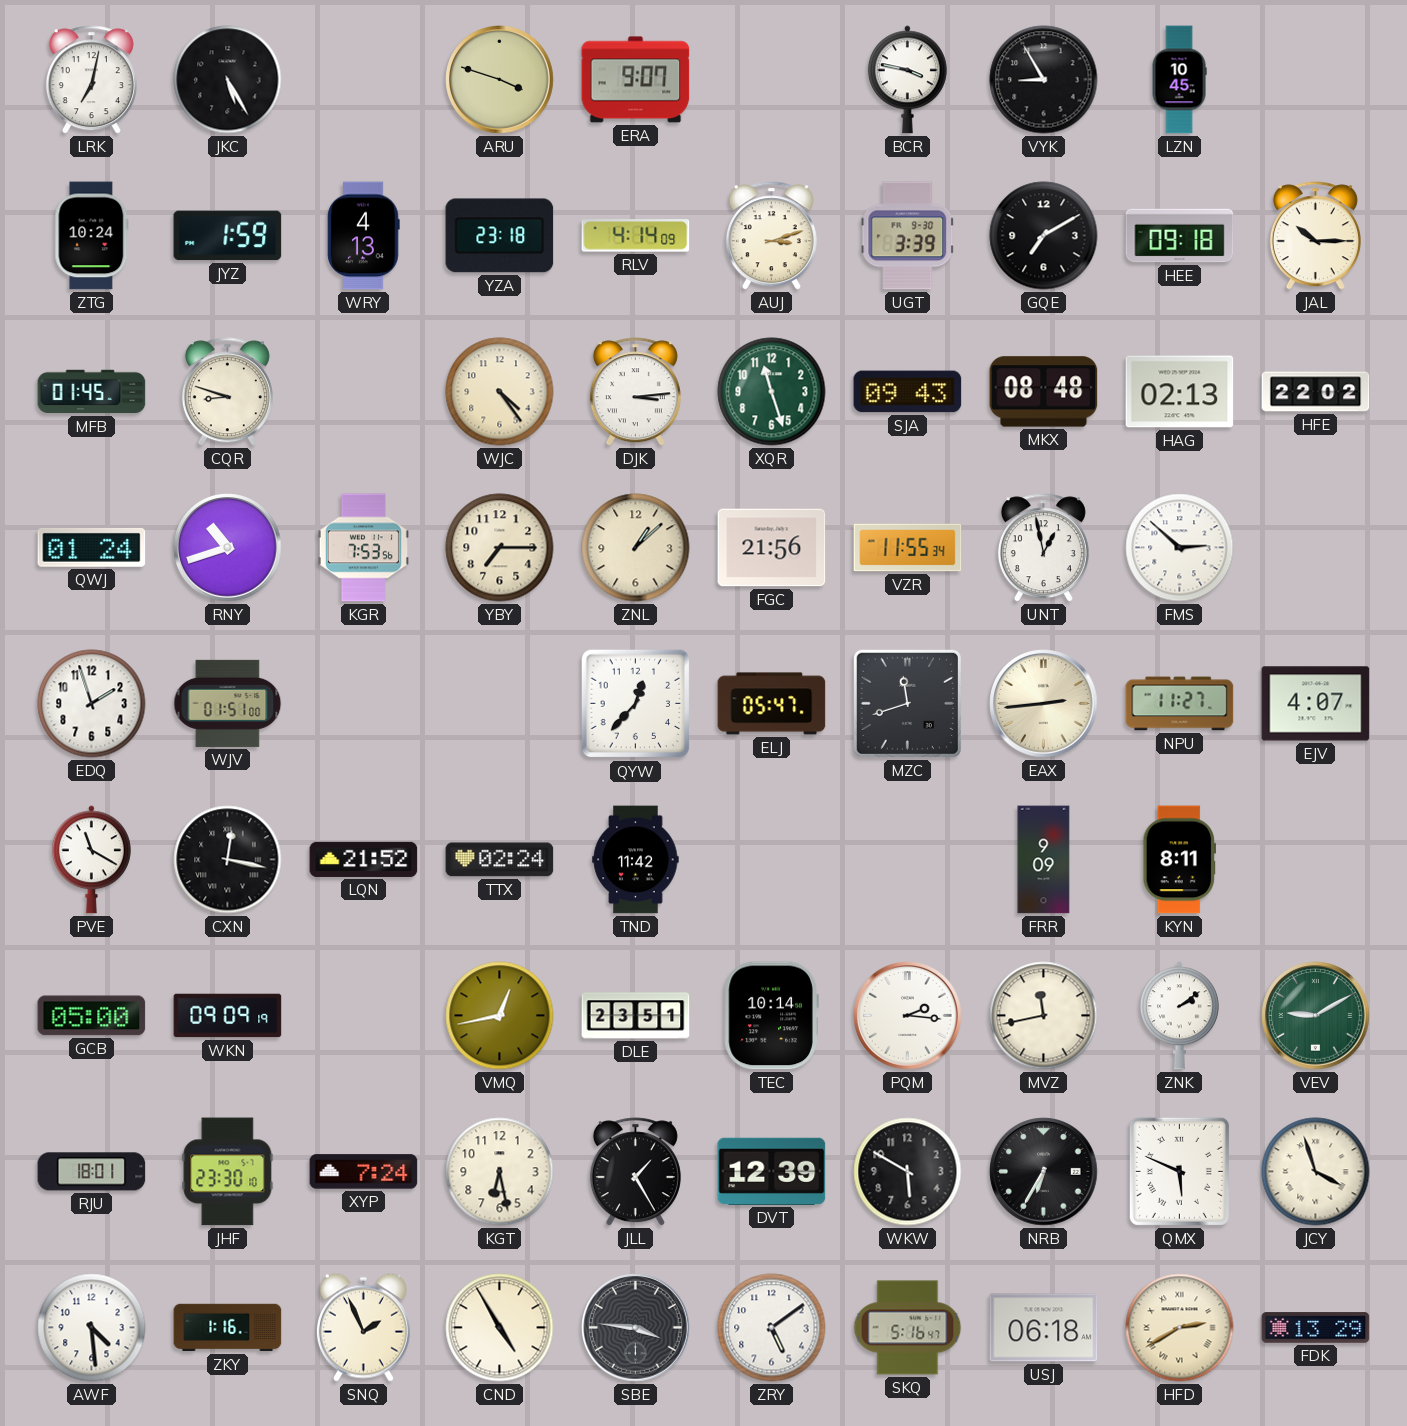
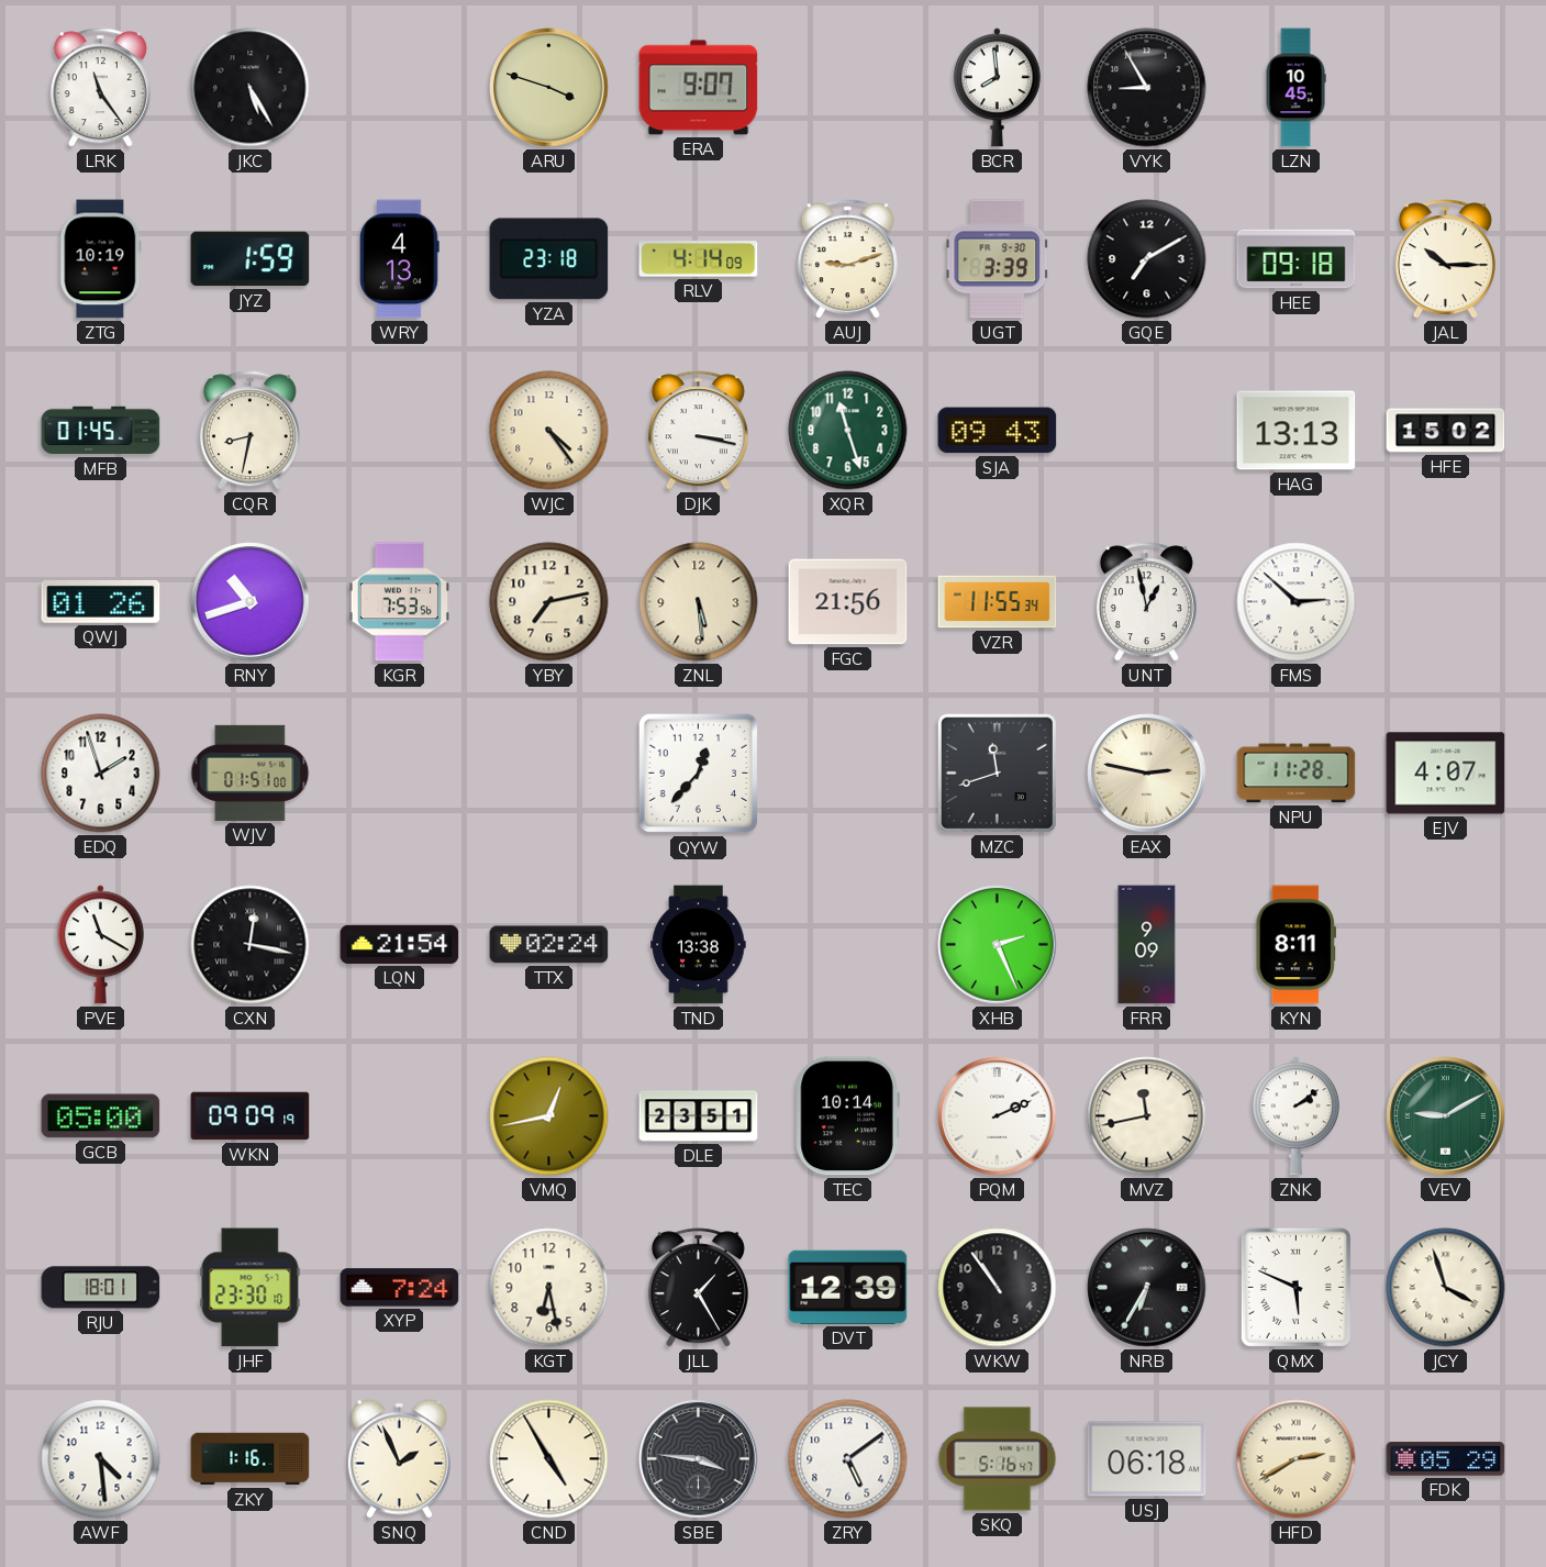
LRK: 7:02 -> 11:24 (100, 88)
BCR: 3:47 -> 7:59 (997, 88)
ZTG: 10:24 -> 10:19 (101, 259)
AUJ: 3:12 -> 9:12 (847, 259)
CQR: 8:48 -> 8:32 (249, 431)
DJK: 3:14 -> 3:17 (698, 431)
MKX: 08:48 -> none (1044, 392)
HAG: 02:13 -> 13:13 (1297, 431)
HFE: 22:02 -> 15:02 (1446, 431)
QWJ: 01:24 -> 01:26 (101, 601)
YBY: 7:15 -> 7:13 (549, 602)
ZNL: 1:08 -> 5:29 (699, 602)
ELJ: 05:47 -> none (772, 704)
EAX: 2:44 -> 2:47 (1147, 774)
NPU: 11:27 -> 11:28 (1297, 774)
LQN: 21:52 -> 21:54 (400, 944)
TND: 11:42 -> 13:38 (699, 945)
XHB: none -> 2:26 (998, 945)
PQM: 2:16 -> 2:11 (998, 1116)
WKW: 5:50 -> 10:54 (998, 1288)
FDK: 13:29 -> 05:29 (1446, 1459)
